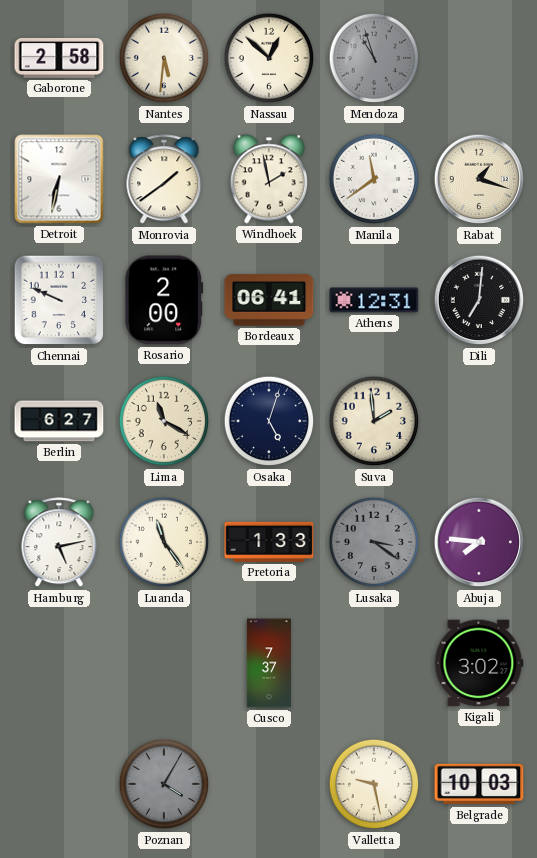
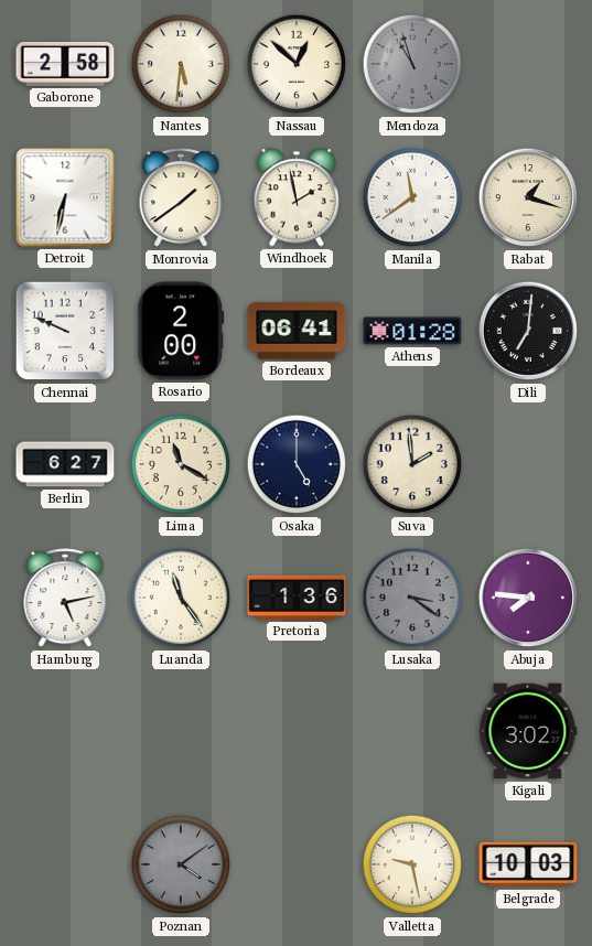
Athens: 12:31 -> 01:28 (412, 331)
Osaka: 5:03 -> 5:00 (297, 464)
Pretoria: 1:33 -> 1:36 (297, 598)
Cusco: 7:37 -> none (269, 663)
Poznan: 4:05 -> 4:09 (181, 864)
